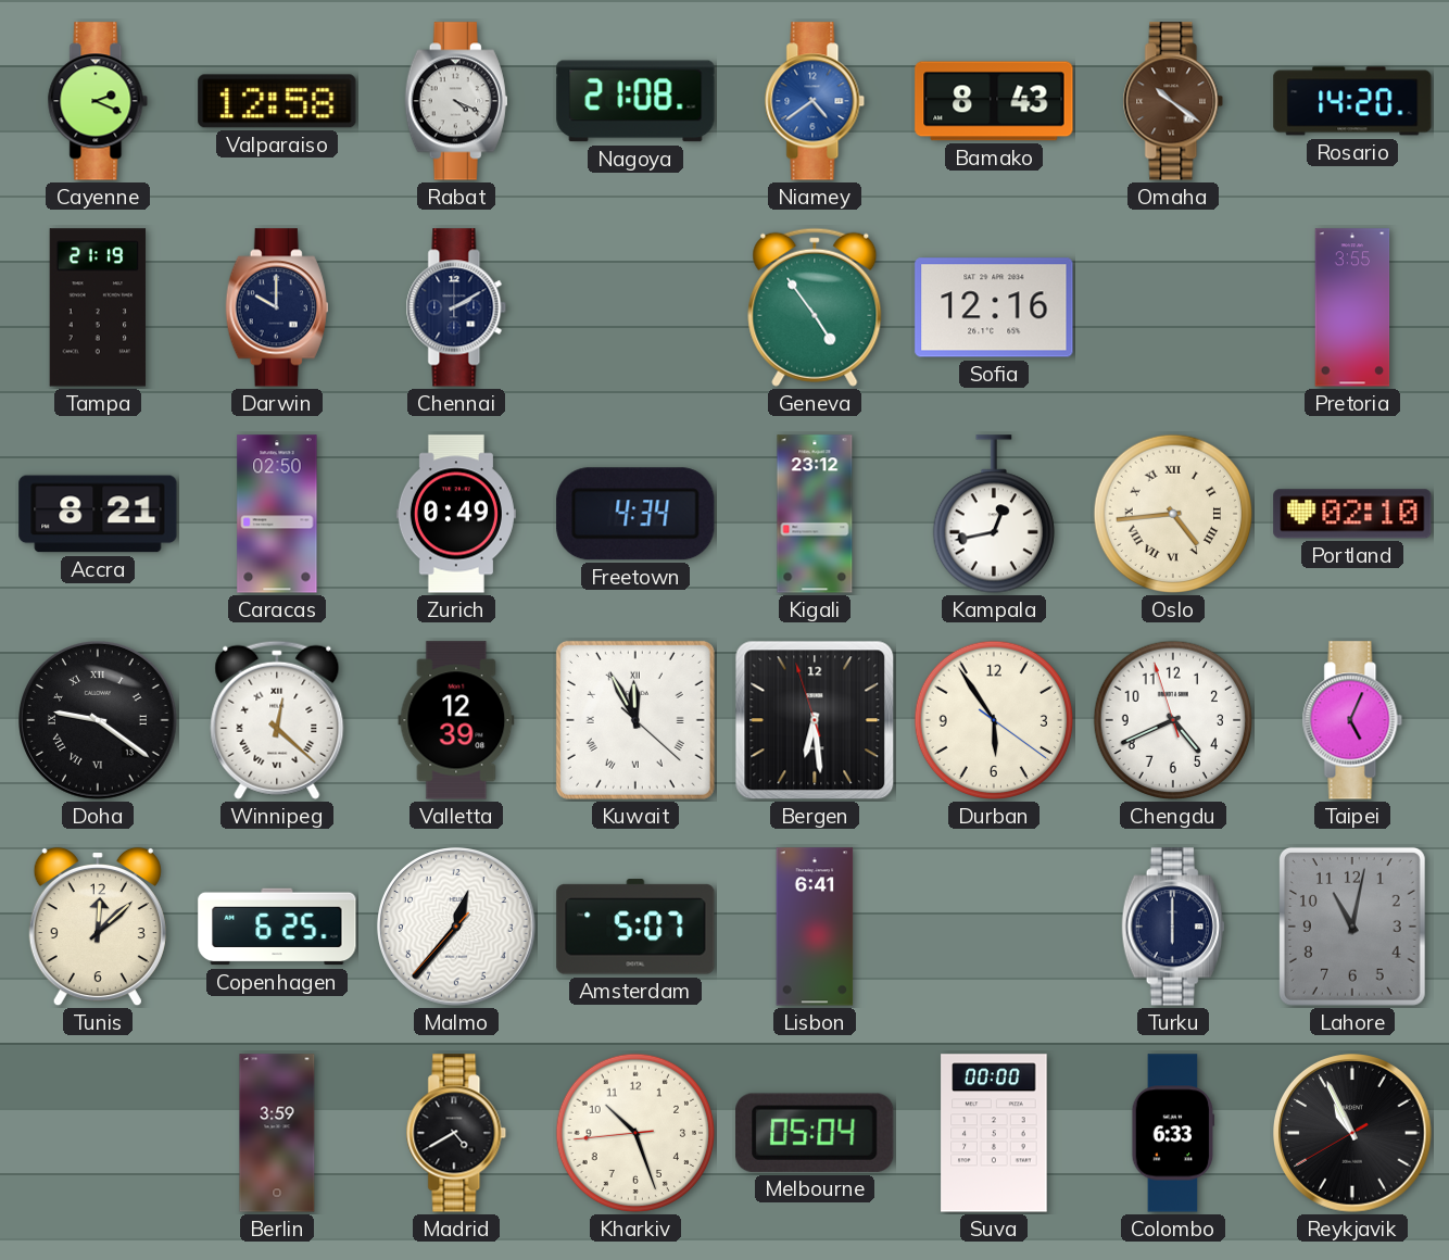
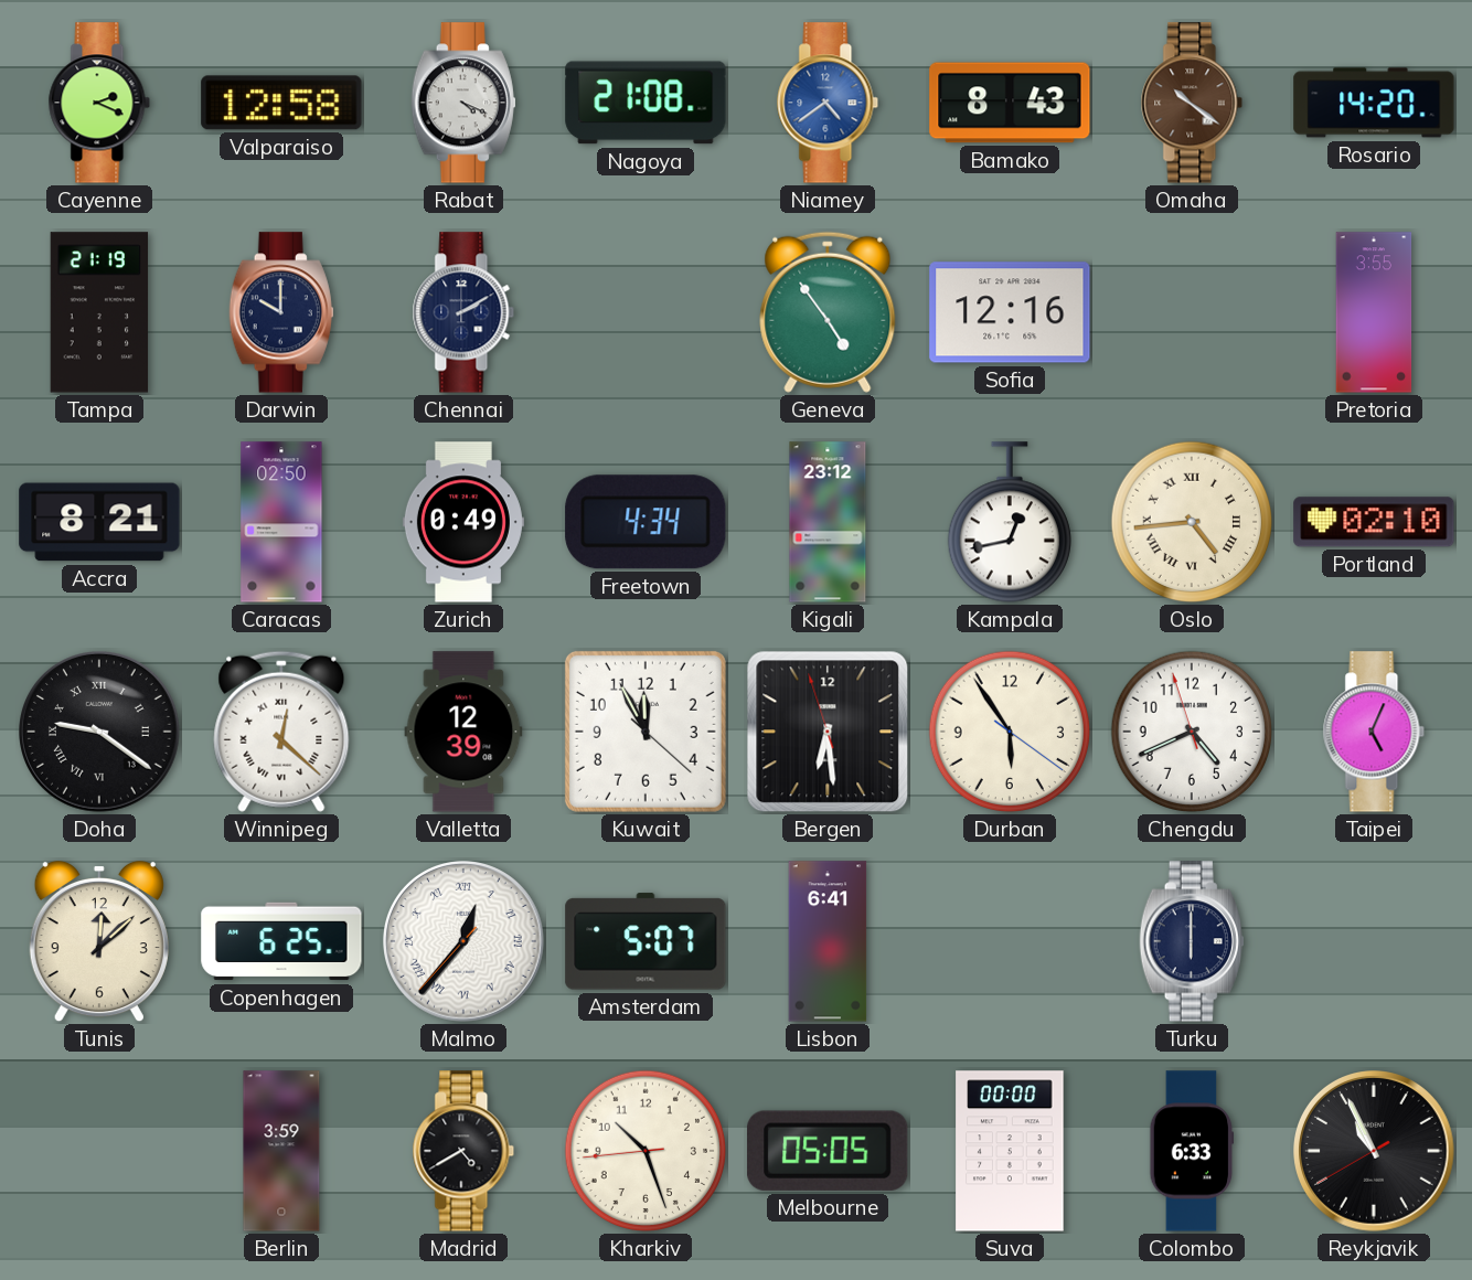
Kuwait numerals: Roman -> Arabic (646, 732)
Malmo numerals: Arabic -> Roman (463, 941)
Lahore: 11:02 -> none (1352, 927)
Melbourne: 05:04 -> 05:05 (828, 1151)
